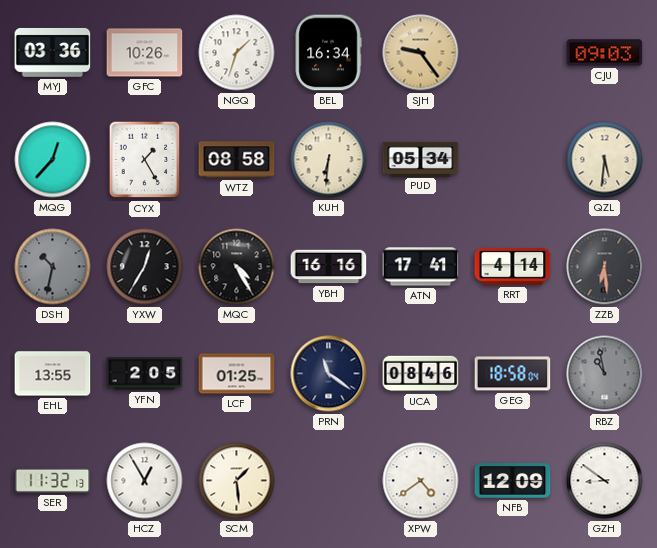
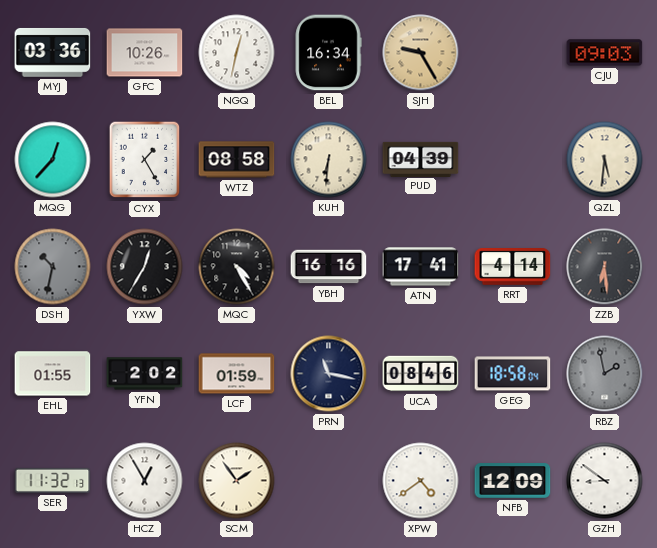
NGQ: 1:33 -> 12:32 (237, 53)
SJH: 9:24 -> 9:25 (421, 53)
PUD: 05:34 -> 04:39 (421, 159)
EHL: 13:55 -> 01:55 (53, 374)
YFN: 2:05 -> 2:02 (145, 374)
LCF: 01:25 -> 01:59 (237, 374)
PRN: 11:21 -> 11:17 (329, 374)
RBZ: 10:58 -> 1:58 (605, 374)
SCM: 1:29 -> 1:54 (237, 481)
